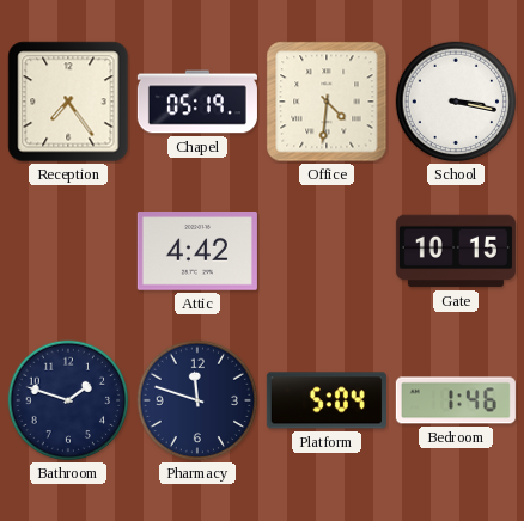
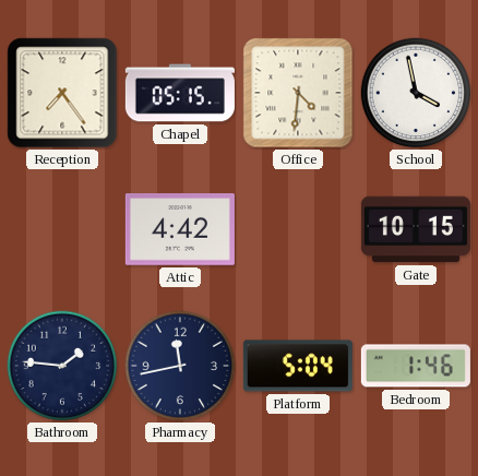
Chapel: 05:19 -> 05:15 (180, 93)
School: 3:17 -> 3:58 (416, 93)
Bathroom: 1:48 -> 1:46 (62, 366)
Pharmacy: 11:48 -> 11:43 (180, 366)
